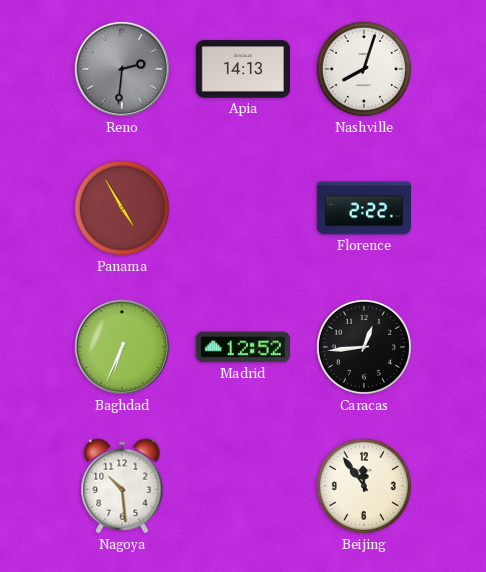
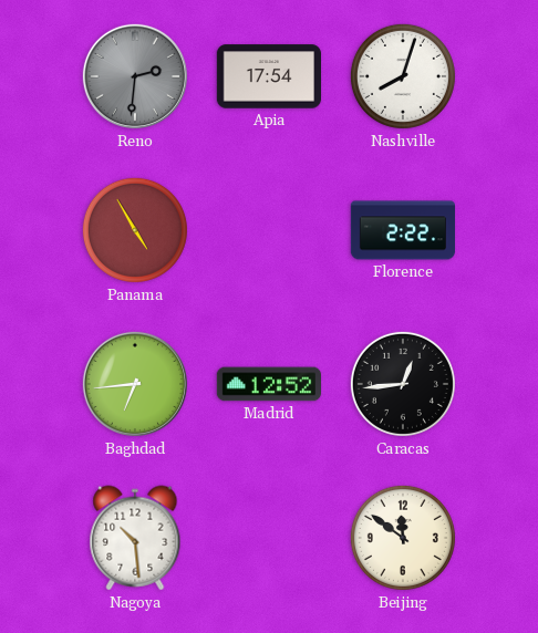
Apia: 14:13 -> 17:54 (268, 76)
Baghdad: 6:34 -> 6:44 (135, 384)
Beijing: 11:54 -> 11:51 (403, 538)
